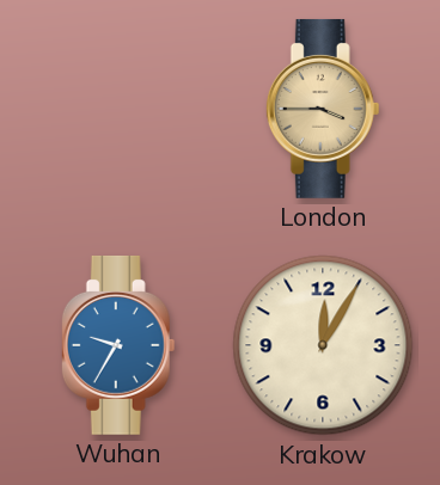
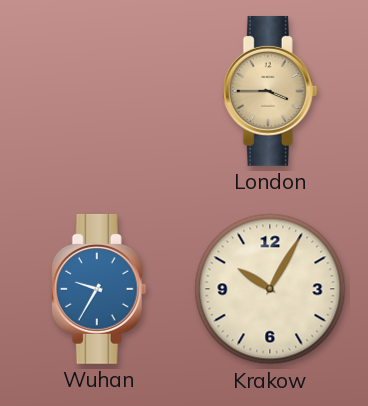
Krakow: 12:05 -> 10:05 (270, 289)
